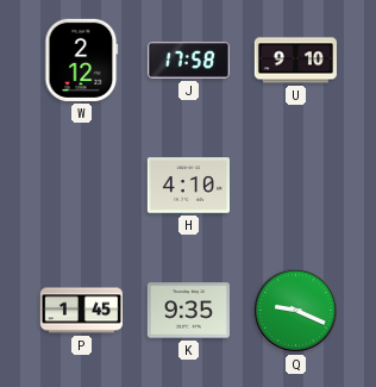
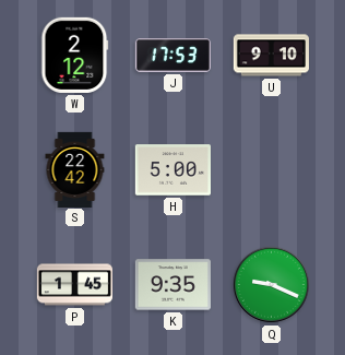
J: 17:58 -> 17:53 (172, 56)
S: none -> 22:42 (75, 169)
H: 4:10 -> 5:00 (172, 170)
